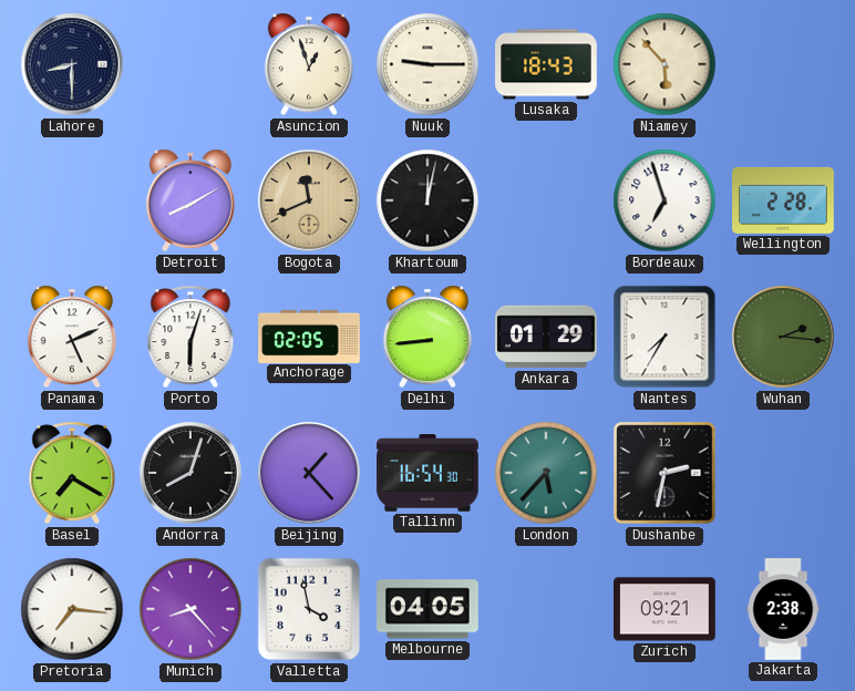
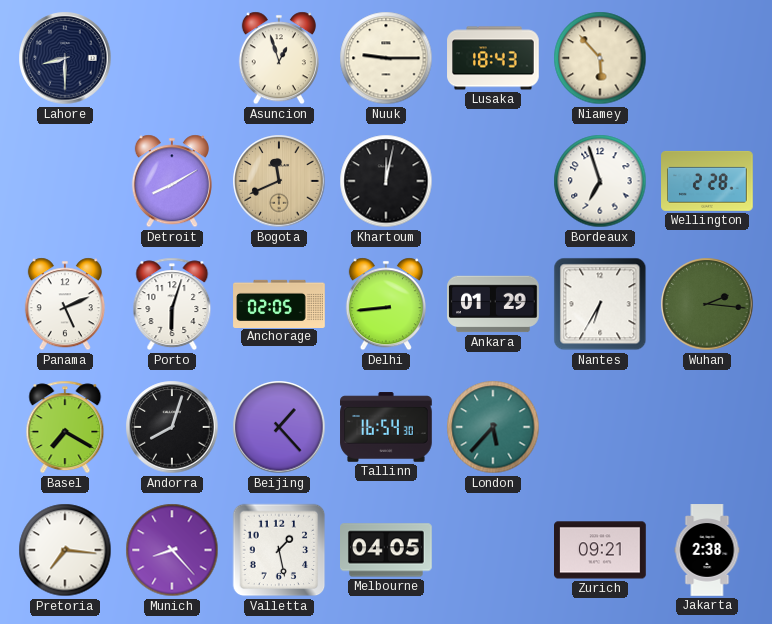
Nantes: 7:35 -> 6:35 (600, 304)
Dushanbe: 2:32 -> none (665, 473)
Valletta: 3:58 -> 1:28 (279, 550)
